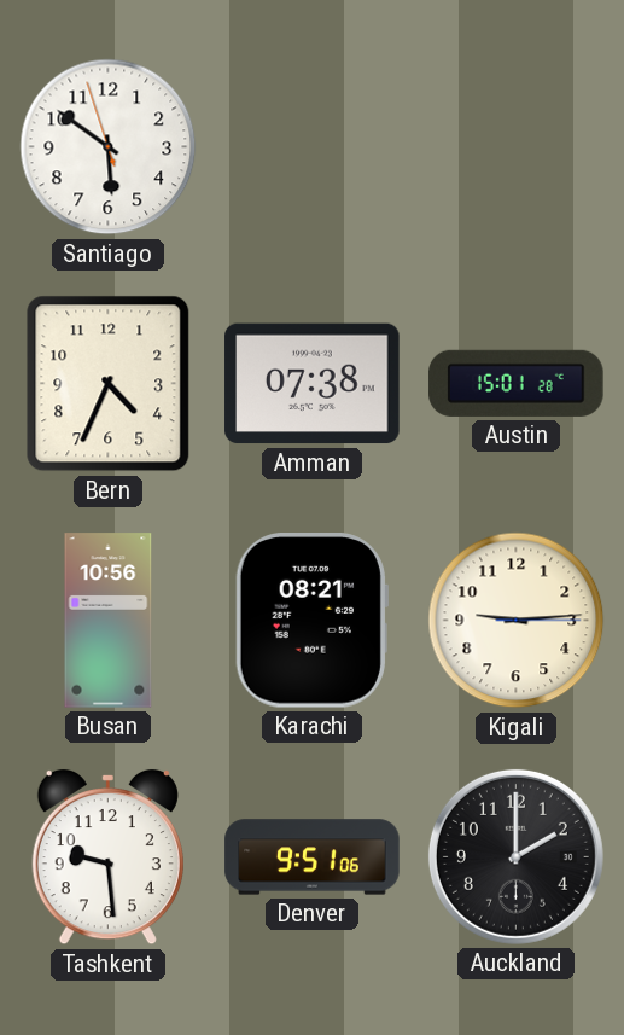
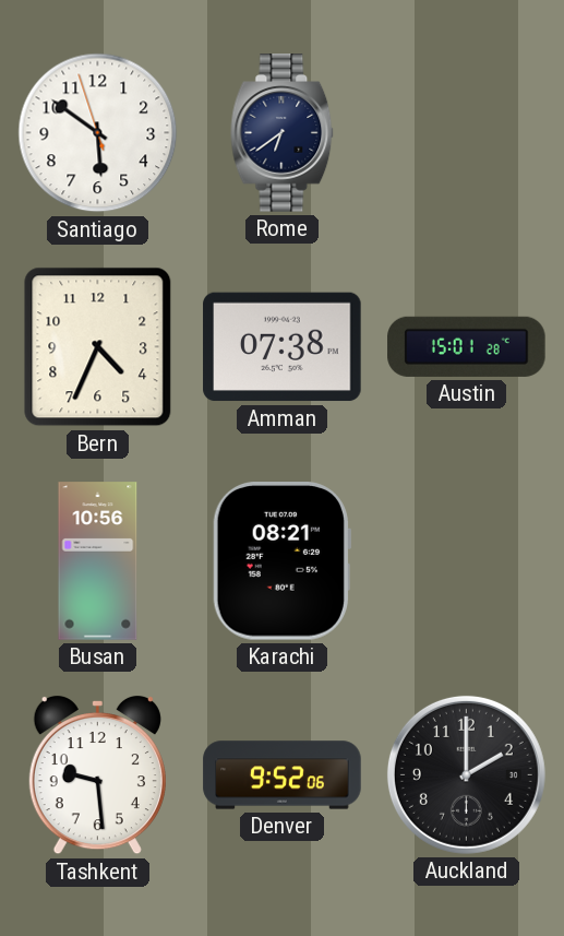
Rome: none -> 6:39 (283, 133)
Kigali: 9:14 -> none (517, 621)
Denver: 9:51 -> 9:52 (283, 775)
